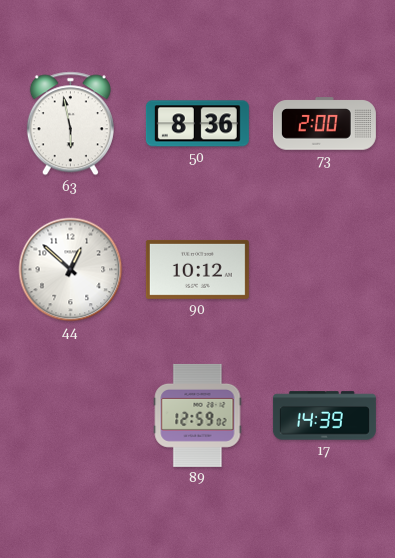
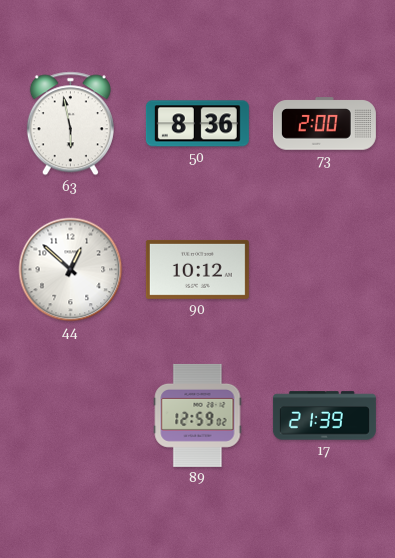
17: 14:39 -> 21:39 (324, 416)
